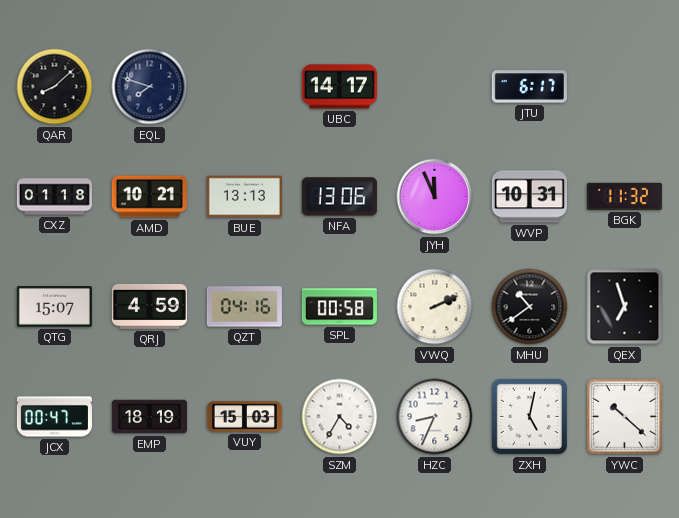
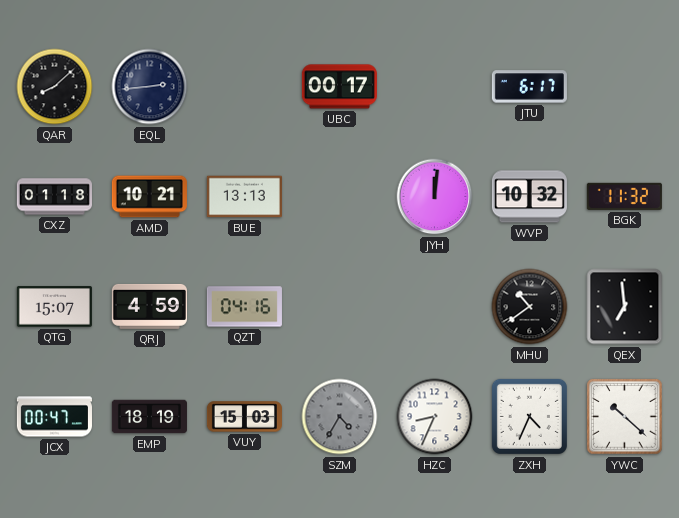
EQL: 7:48 -> 2:44 (150, 87)
UBC: 14:17 -> 00:17 (339, 87)
NFA: 13:06 -> none (339, 197)
JYH: 11:56 -> 12:01 (435, 197)
WVP: 10:31 -> 10:32 (529, 197)
SPL: 00:58 -> none (339, 307)
VWQ: 2:11 -> none (435, 307)
QEX: 6:57 -> 6:59 (625, 307)
SZM dial: white -> grey (340, 417)
ZXH: 5:02 -> 4:34 (529, 416)
